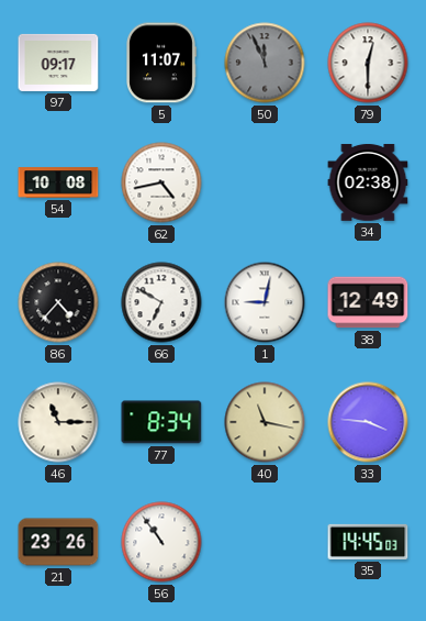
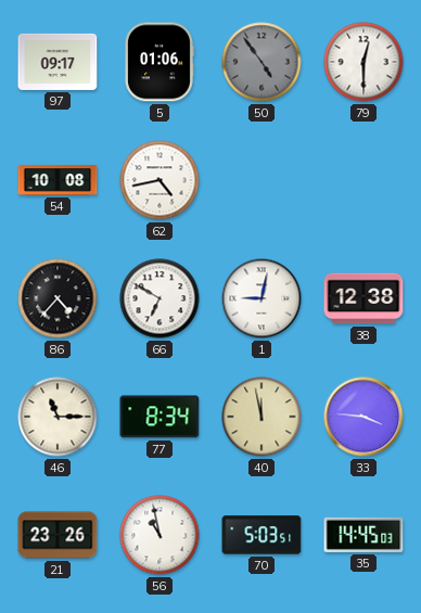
5: 11:07 -> 01:06 (160, 62)
50: 11:56 -> 4:54 (261, 62)
34: 02:38 -> none (368, 182)
38: 12:49 -> 12:38 (363, 298)
40: 11:17 -> 11:58 (261, 417)
56: 10:54 -> 10:58 (160, 535)
70: none -> 5:03 (261, 535)
